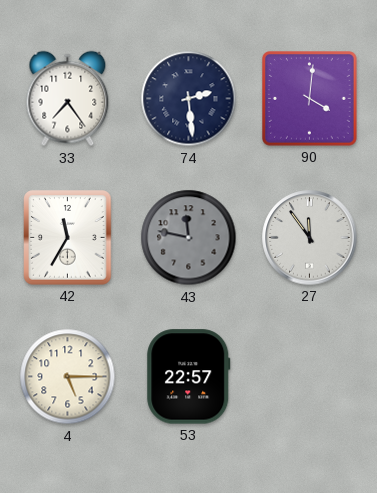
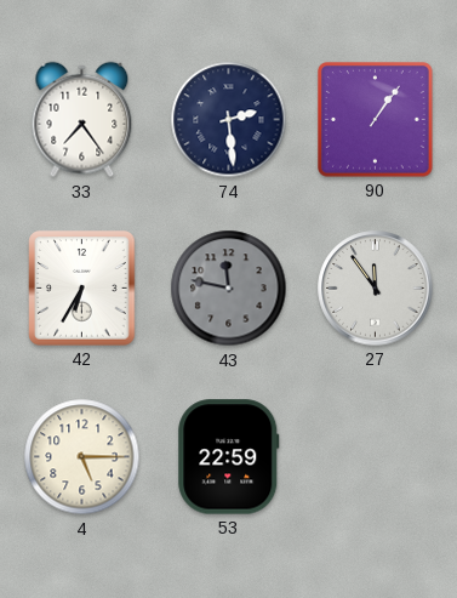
90: 4:01 -> 1:06 (376, 120)
42: 11:35 -> 6:35 (82, 289)
53: 22:57 -> 22:59 (229, 457)
